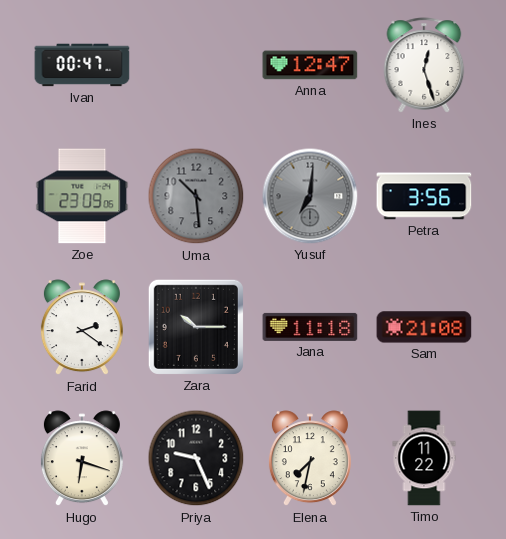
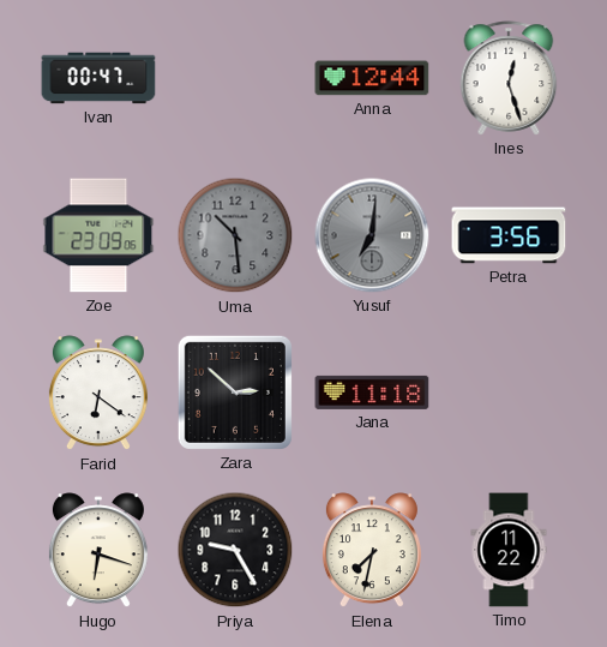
Anna: 12:47 -> 12:44 (372, 78)
Farid: 2:21 -> 6:21 (98, 394)
Zara: 10:15 -> 2:52 (235, 393)
Sam: 21:08 -> none (424, 327)
Priya: 9:26 -> 9:25 (235, 550)
